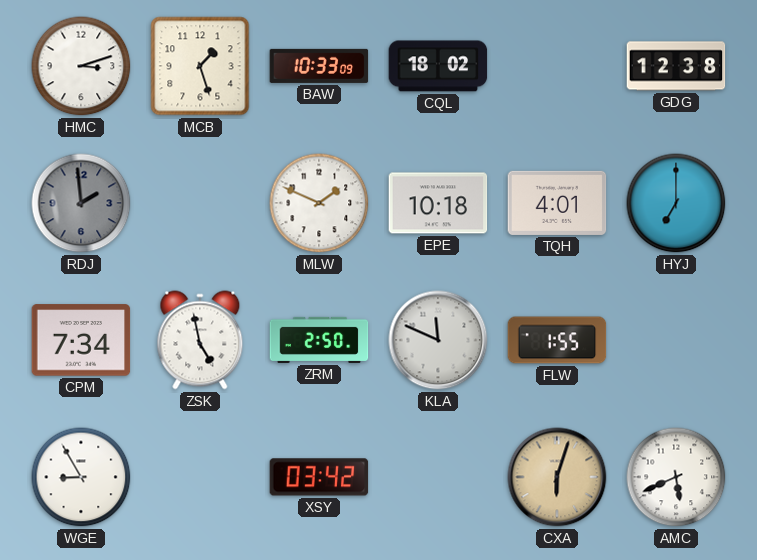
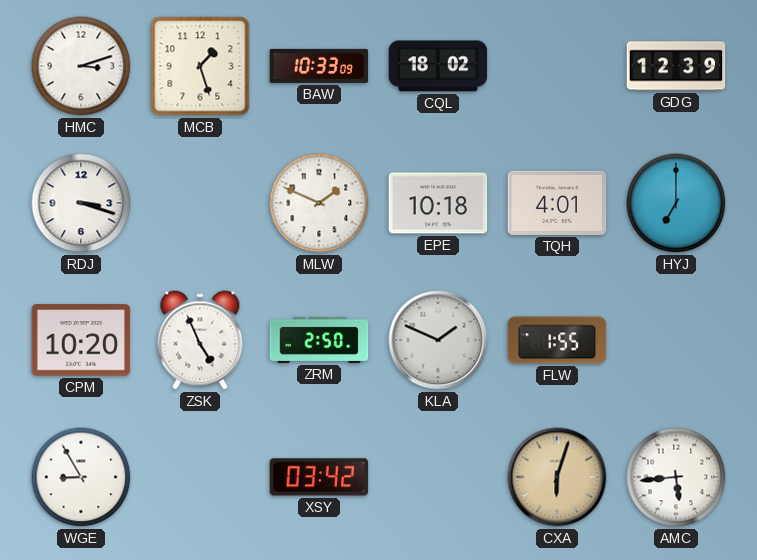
GDG: 12:38 -> 12:39 (676, 66)
RDJ: 1:59 -> 3:18 (81, 203)
RDJ dial: grey -> white (81, 203)
CPM: 7:34 -> 10:20 (81, 340)
ZSK: 4:58 -> 4:56 (200, 340)
KLA: 11:49 -> 1:49 (438, 340)
AMC: 5:41 -> 5:44 (676, 477)
